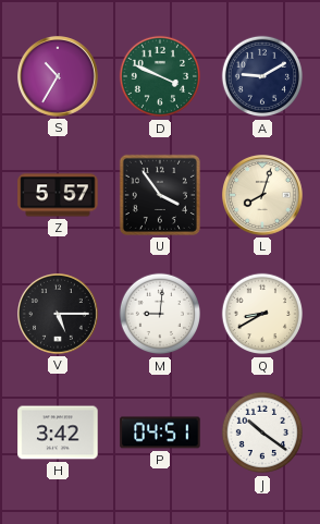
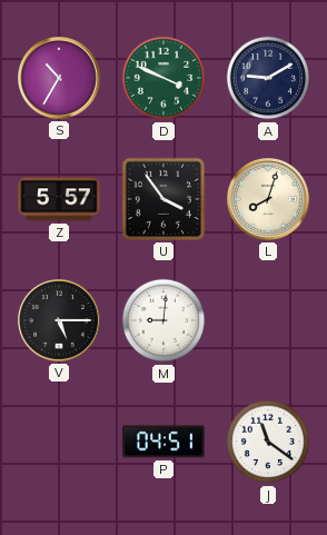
Q: 8:40 -> none (262, 314)
H: 3:42 -> none (58, 432)
J: 10:21 -> 11:21 (268, 442)
